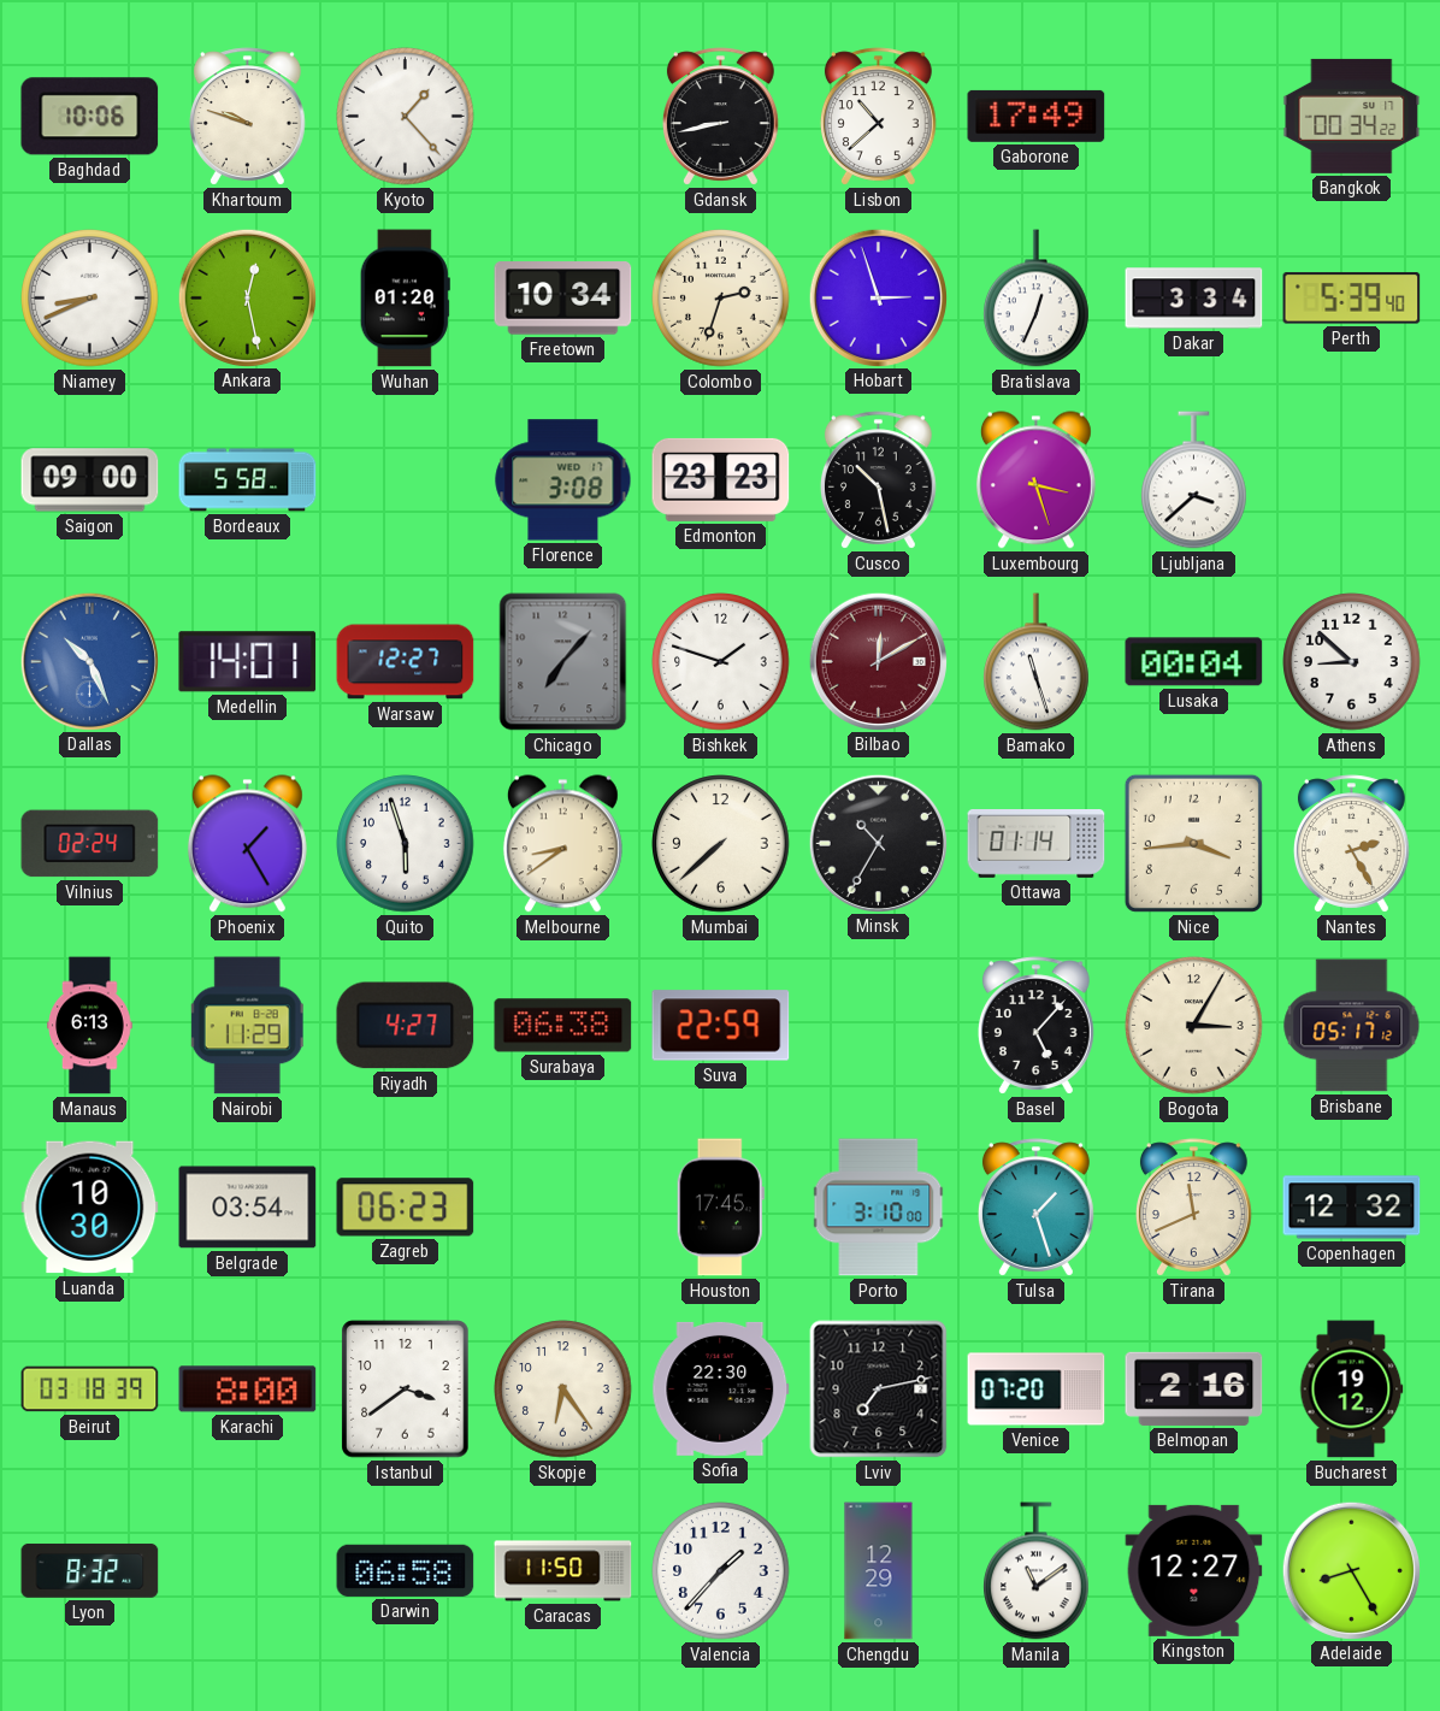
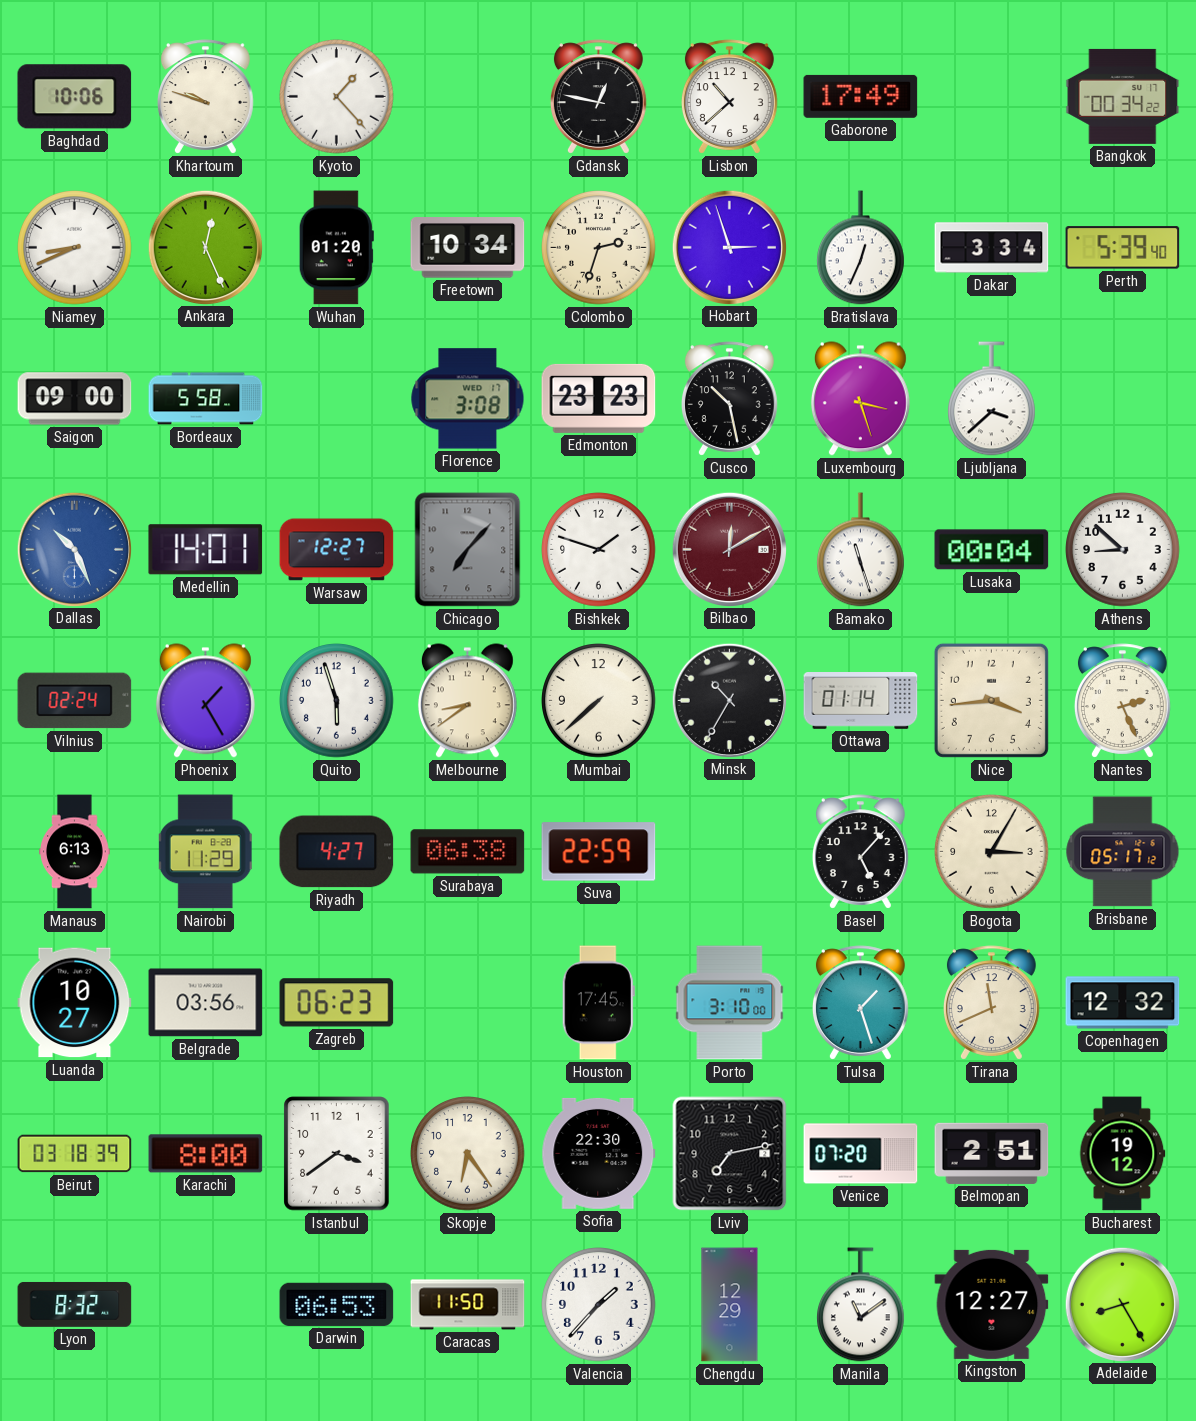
Gdansk: 8:43 -> 12:47 (598, 97)
Ankara: 12:28 -> 12:26 (205, 247)
Nantes: 2:25 -> 2:26 (1122, 701)
Luanda: 10:30 -> 10:27 (75, 1003)
Belgrade: 03:54 -> 03:56 (206, 1003)
Belmopan: 2:16 -> 2:51 (992, 1153)
Darwin: 06:58 -> 06:53 (337, 1304)
